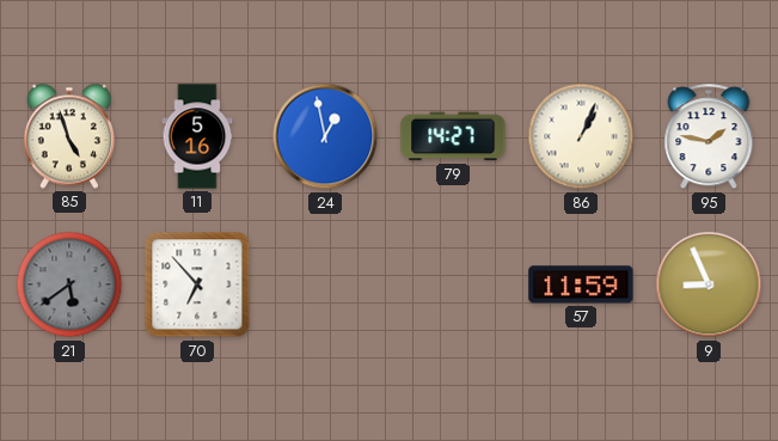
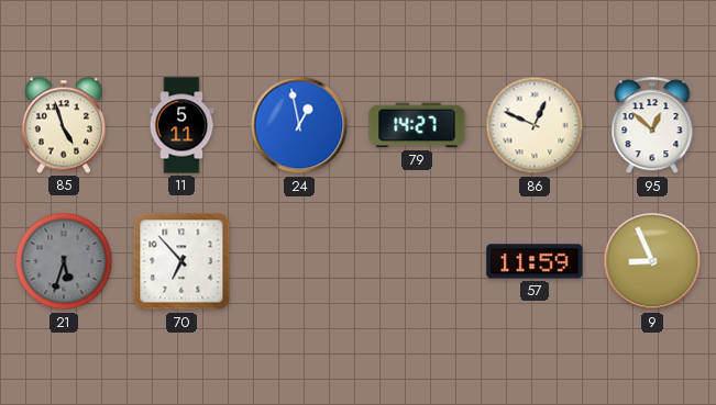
11: 5:16 -> 5:11 (181, 125)
86: 1:04 -> 12:49 (535, 125)
95: 1:47 -> 12:52 (652, 126)
21: 5:39 -> 5:33 (64, 261)
